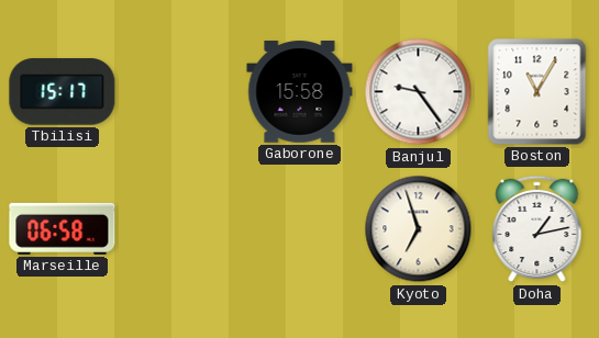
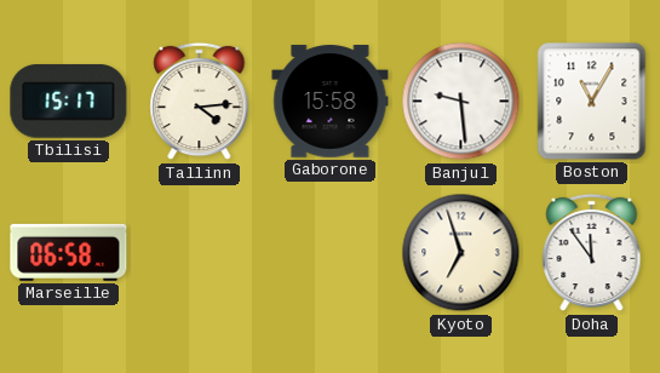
Tallinn: none -> 4:14 (200, 102)
Banjul: 9:24 -> 9:29 (461, 102)
Doha: 1:13 -> 11:54 (592, 253)
